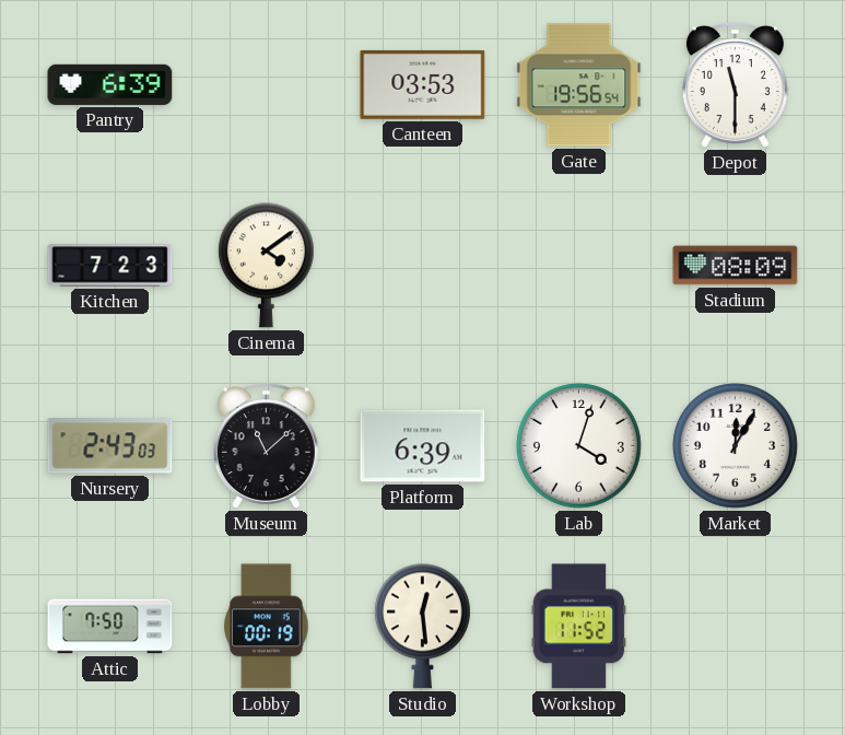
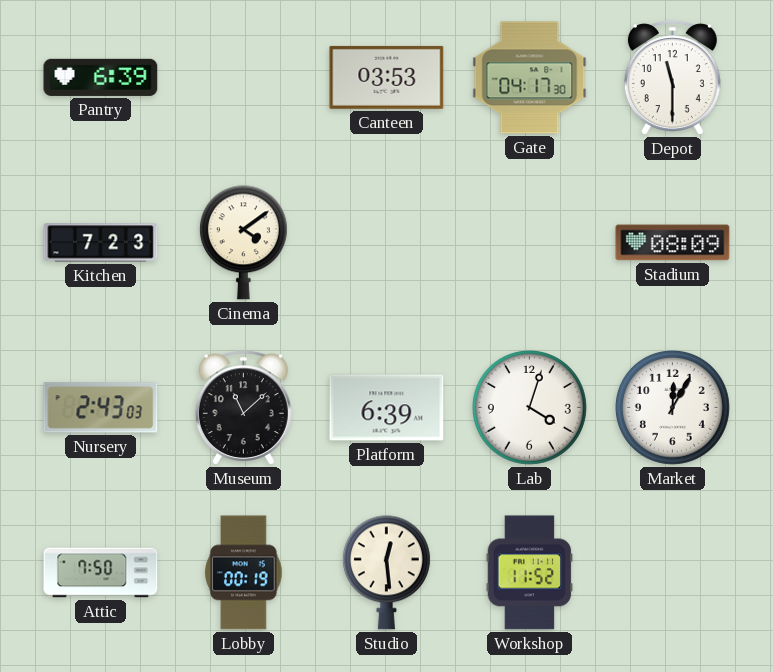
Gate: 19:56 -> 04:17 (530, 78)
